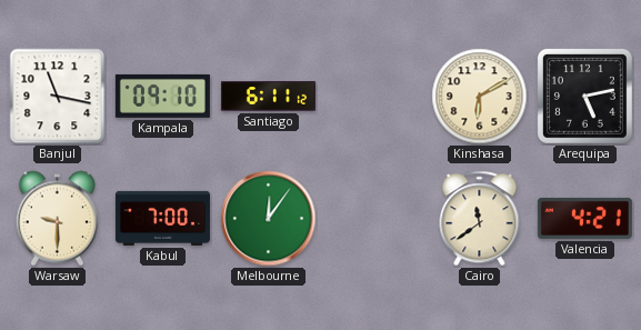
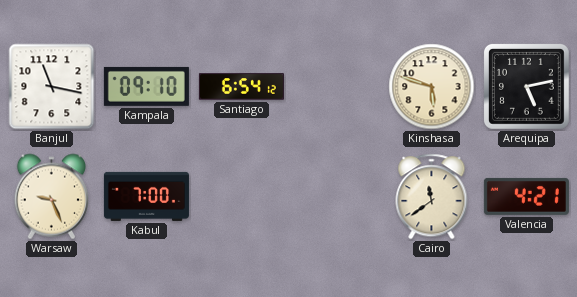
Santiago: 6:11 -> 6:54 (241, 87)
Kinshasa: 6:10 -> 5:48 (432, 87)
Warsaw: 9:30 -> 9:26 (51, 197)
Melbourne: 12:06 -> none (269, 219)
